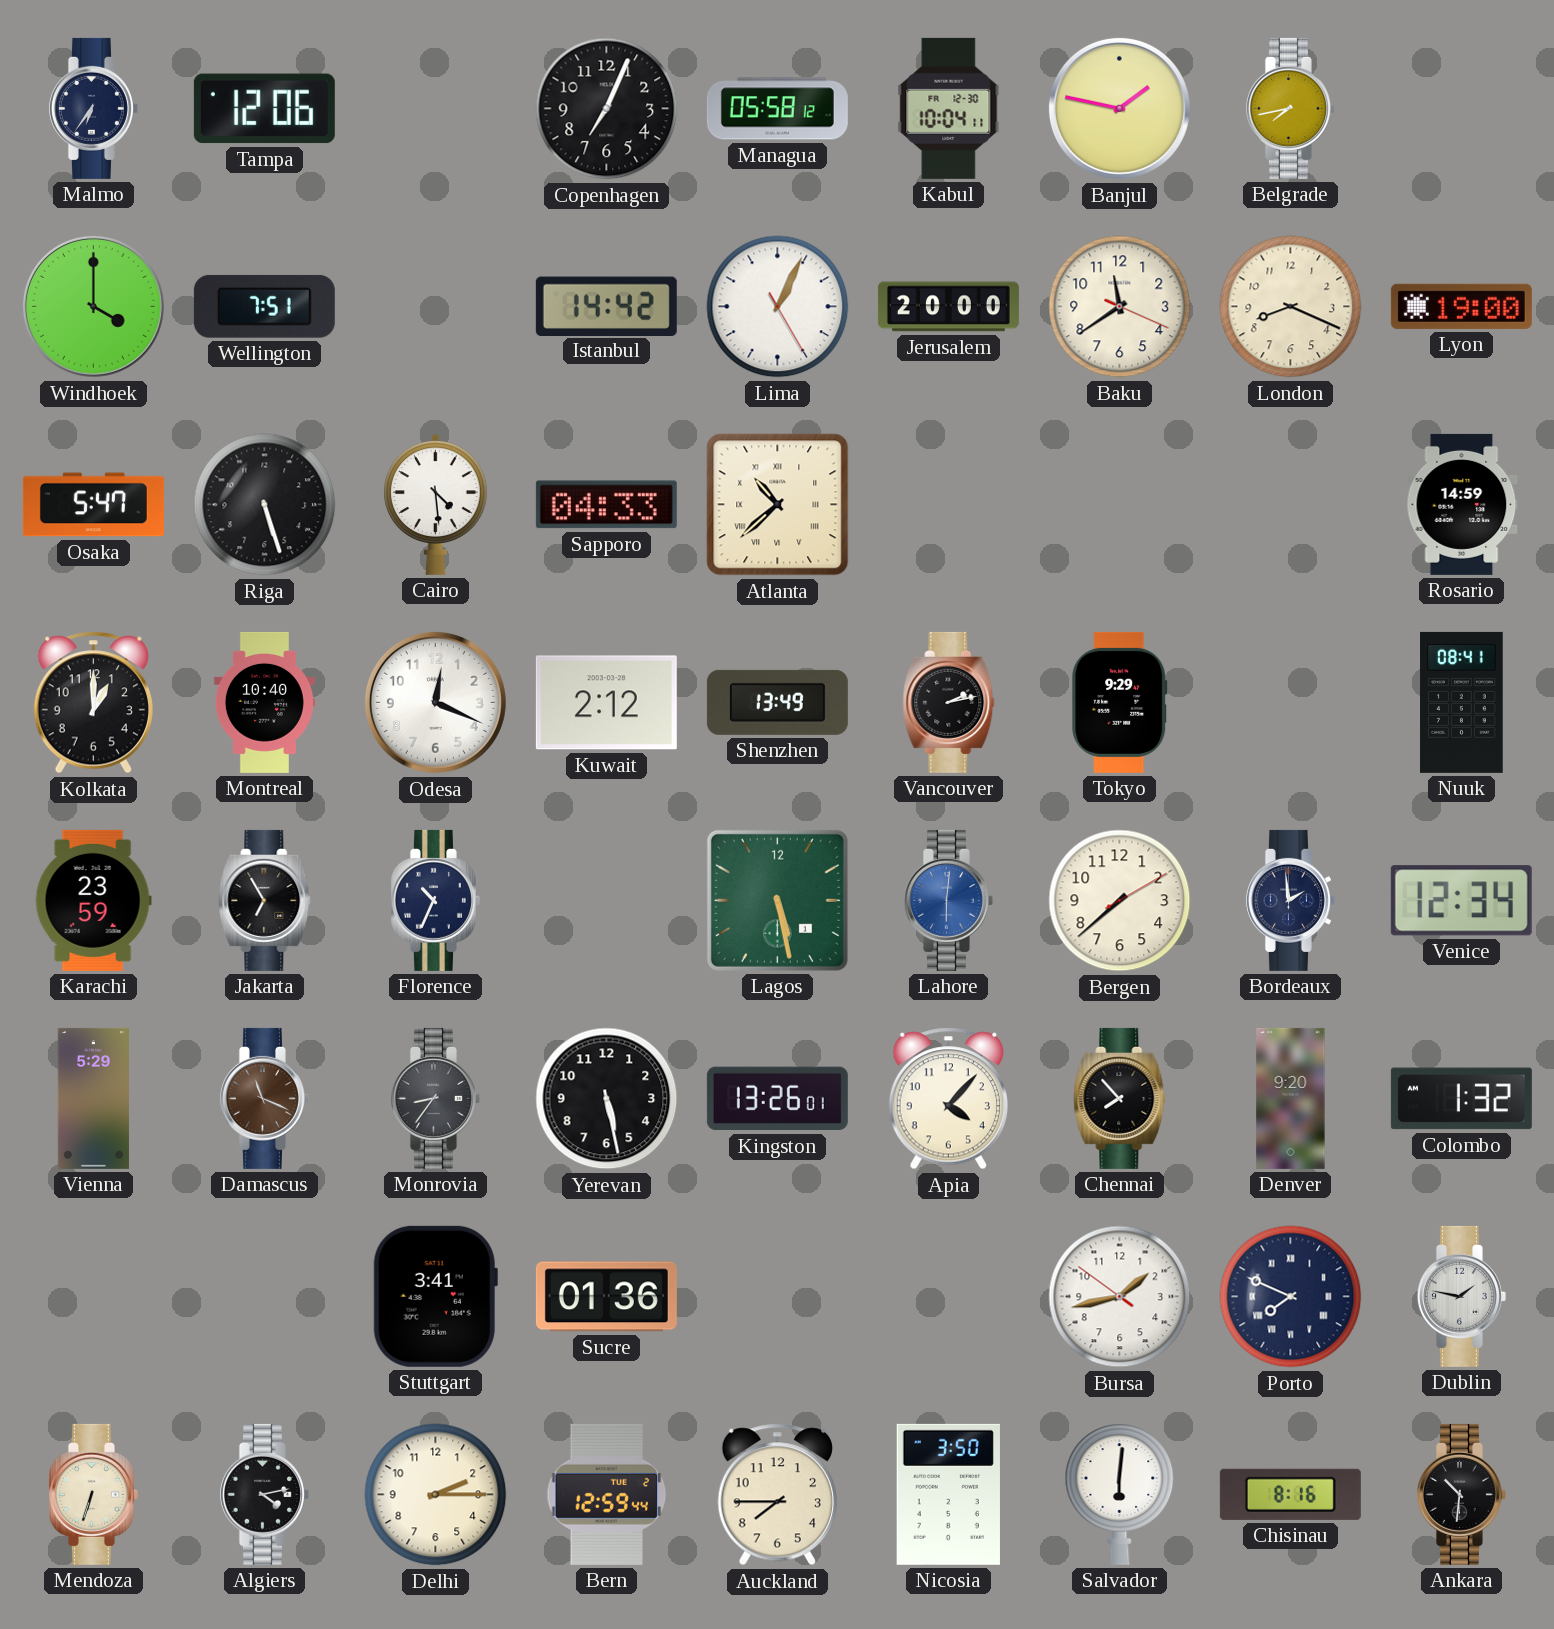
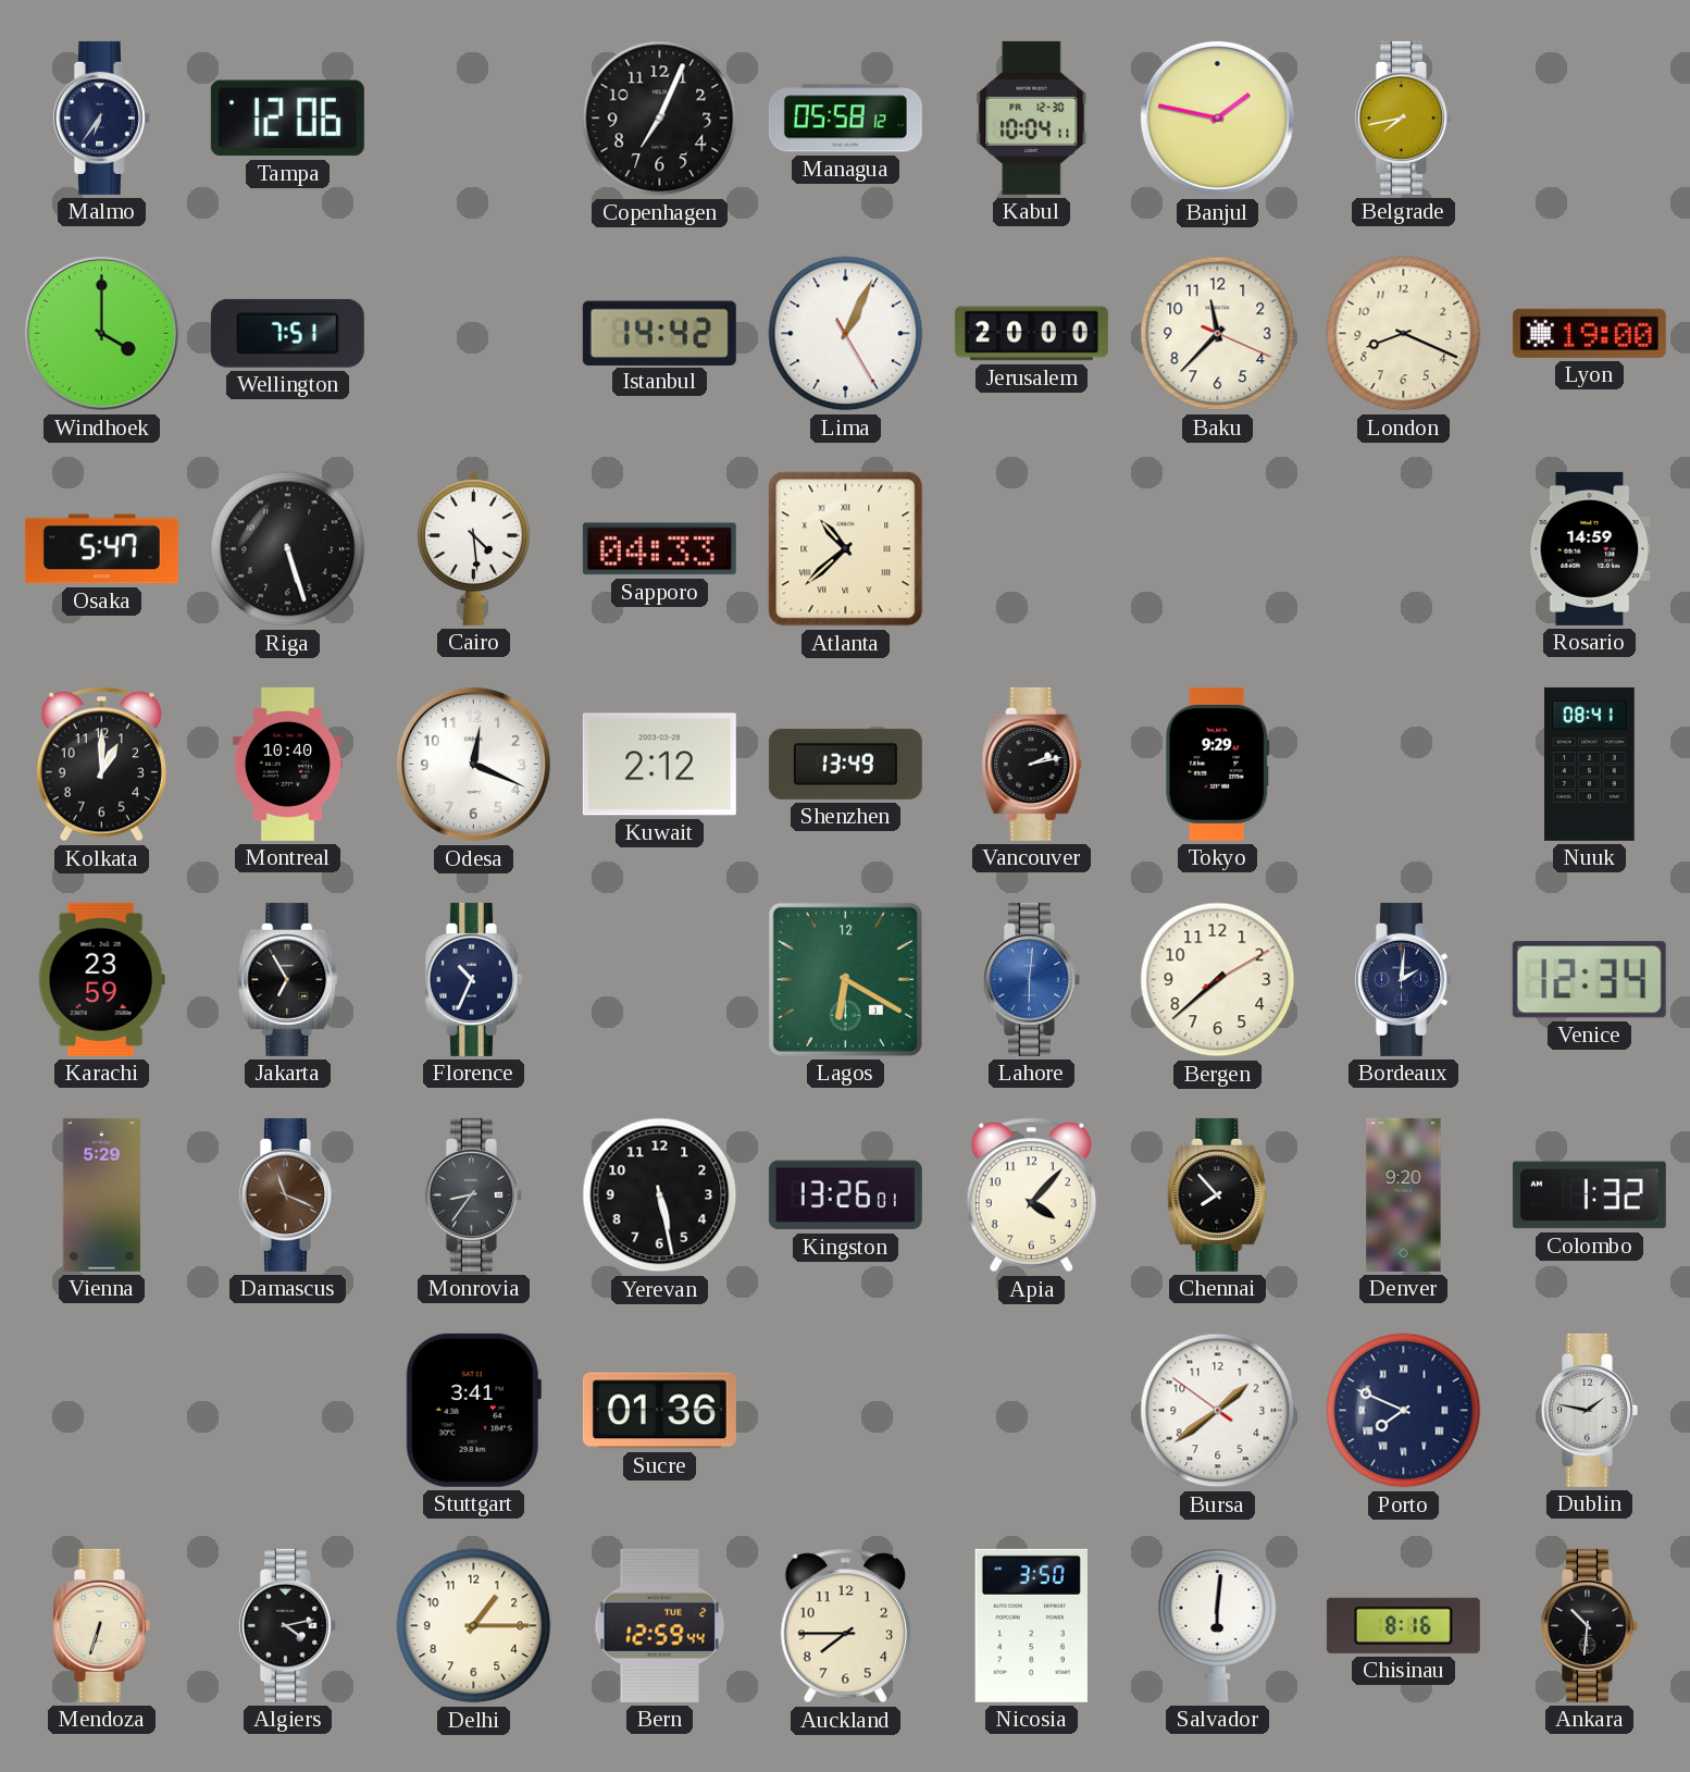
Baku: 11:39 -> 11:37 (1218, 334)
Lagos: 5:28 -> 6:20 (845, 979)
Bordeaux: 1:59 -> 2:01 (1403, 979)
Bursa: 1:42 -> 1:38 (1218, 1411)
Delhi: 2:15 -> 1:15 (474, 1626)
